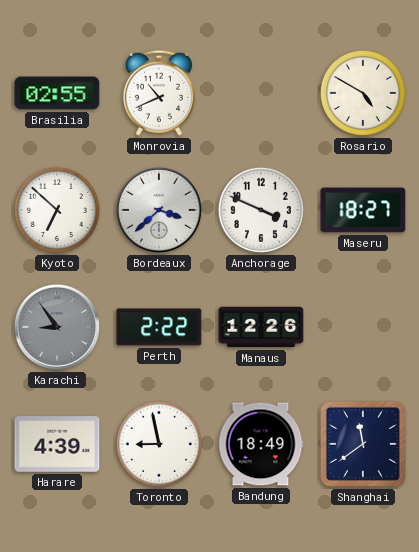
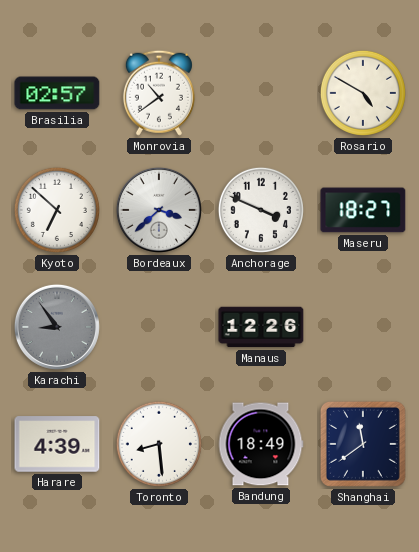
Brasilia: 02:55 -> 02:57 (57, 93)
Monrovia: 10:41 -> 10:39 (159, 93)
Perth: 2:22 -> none (159, 327)
Toronto: 8:58 -> 8:29 (159, 444)
